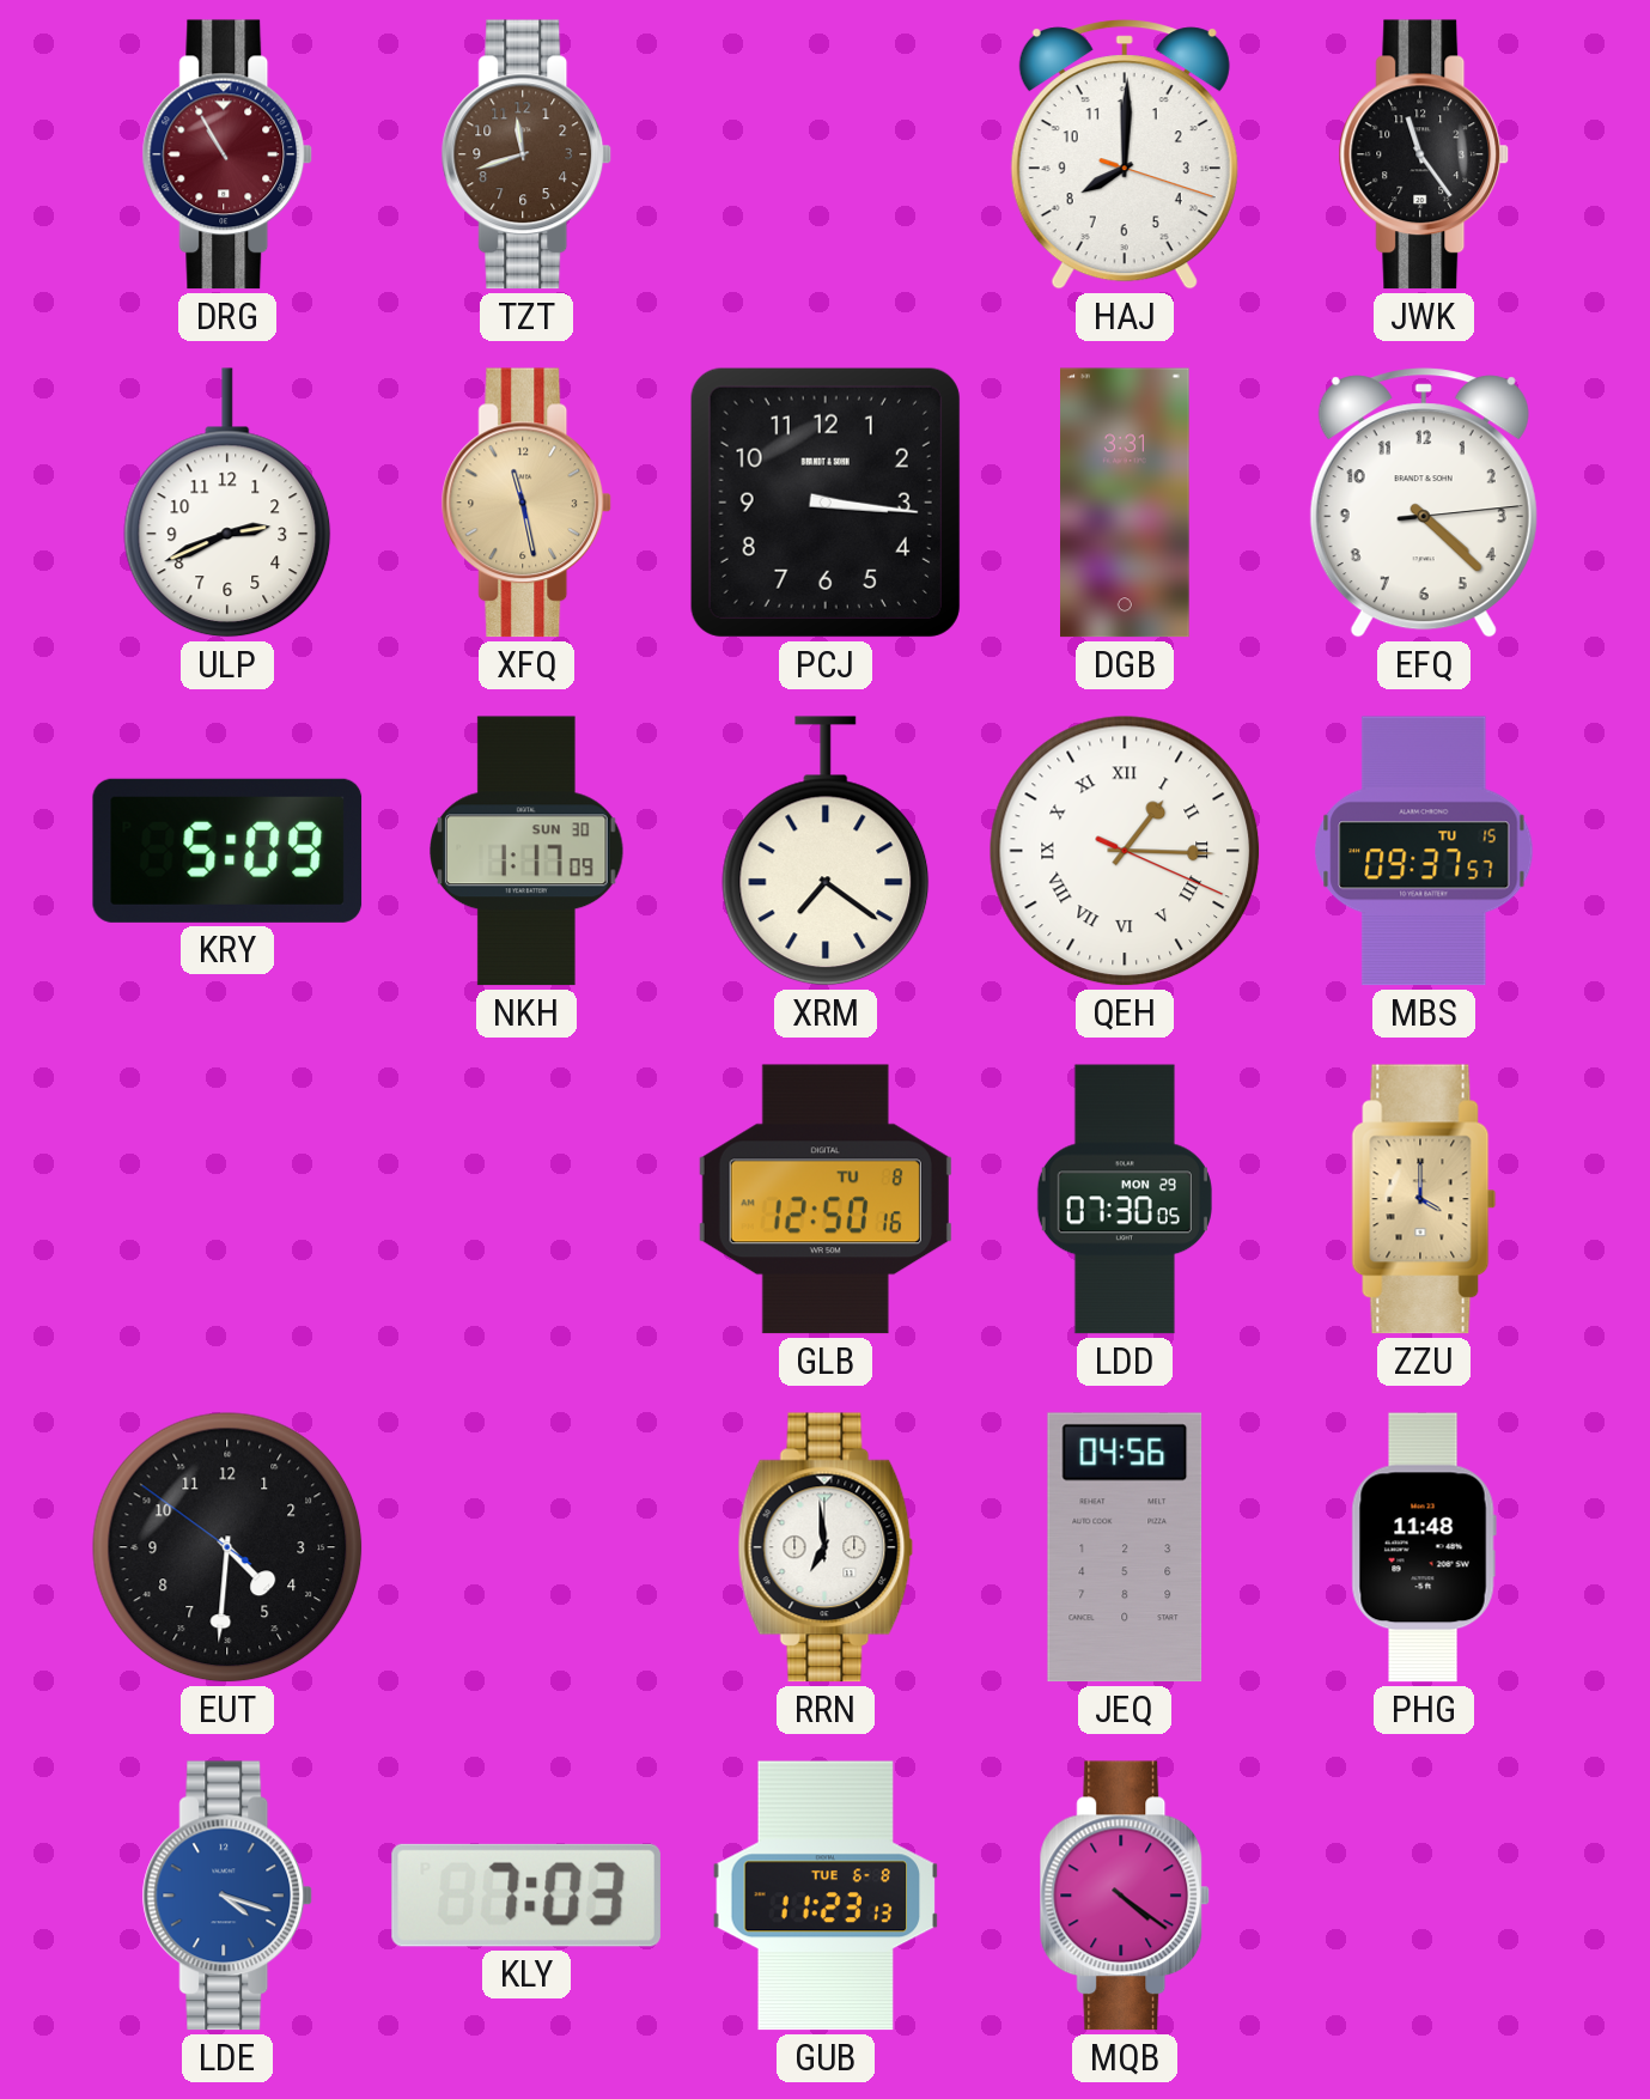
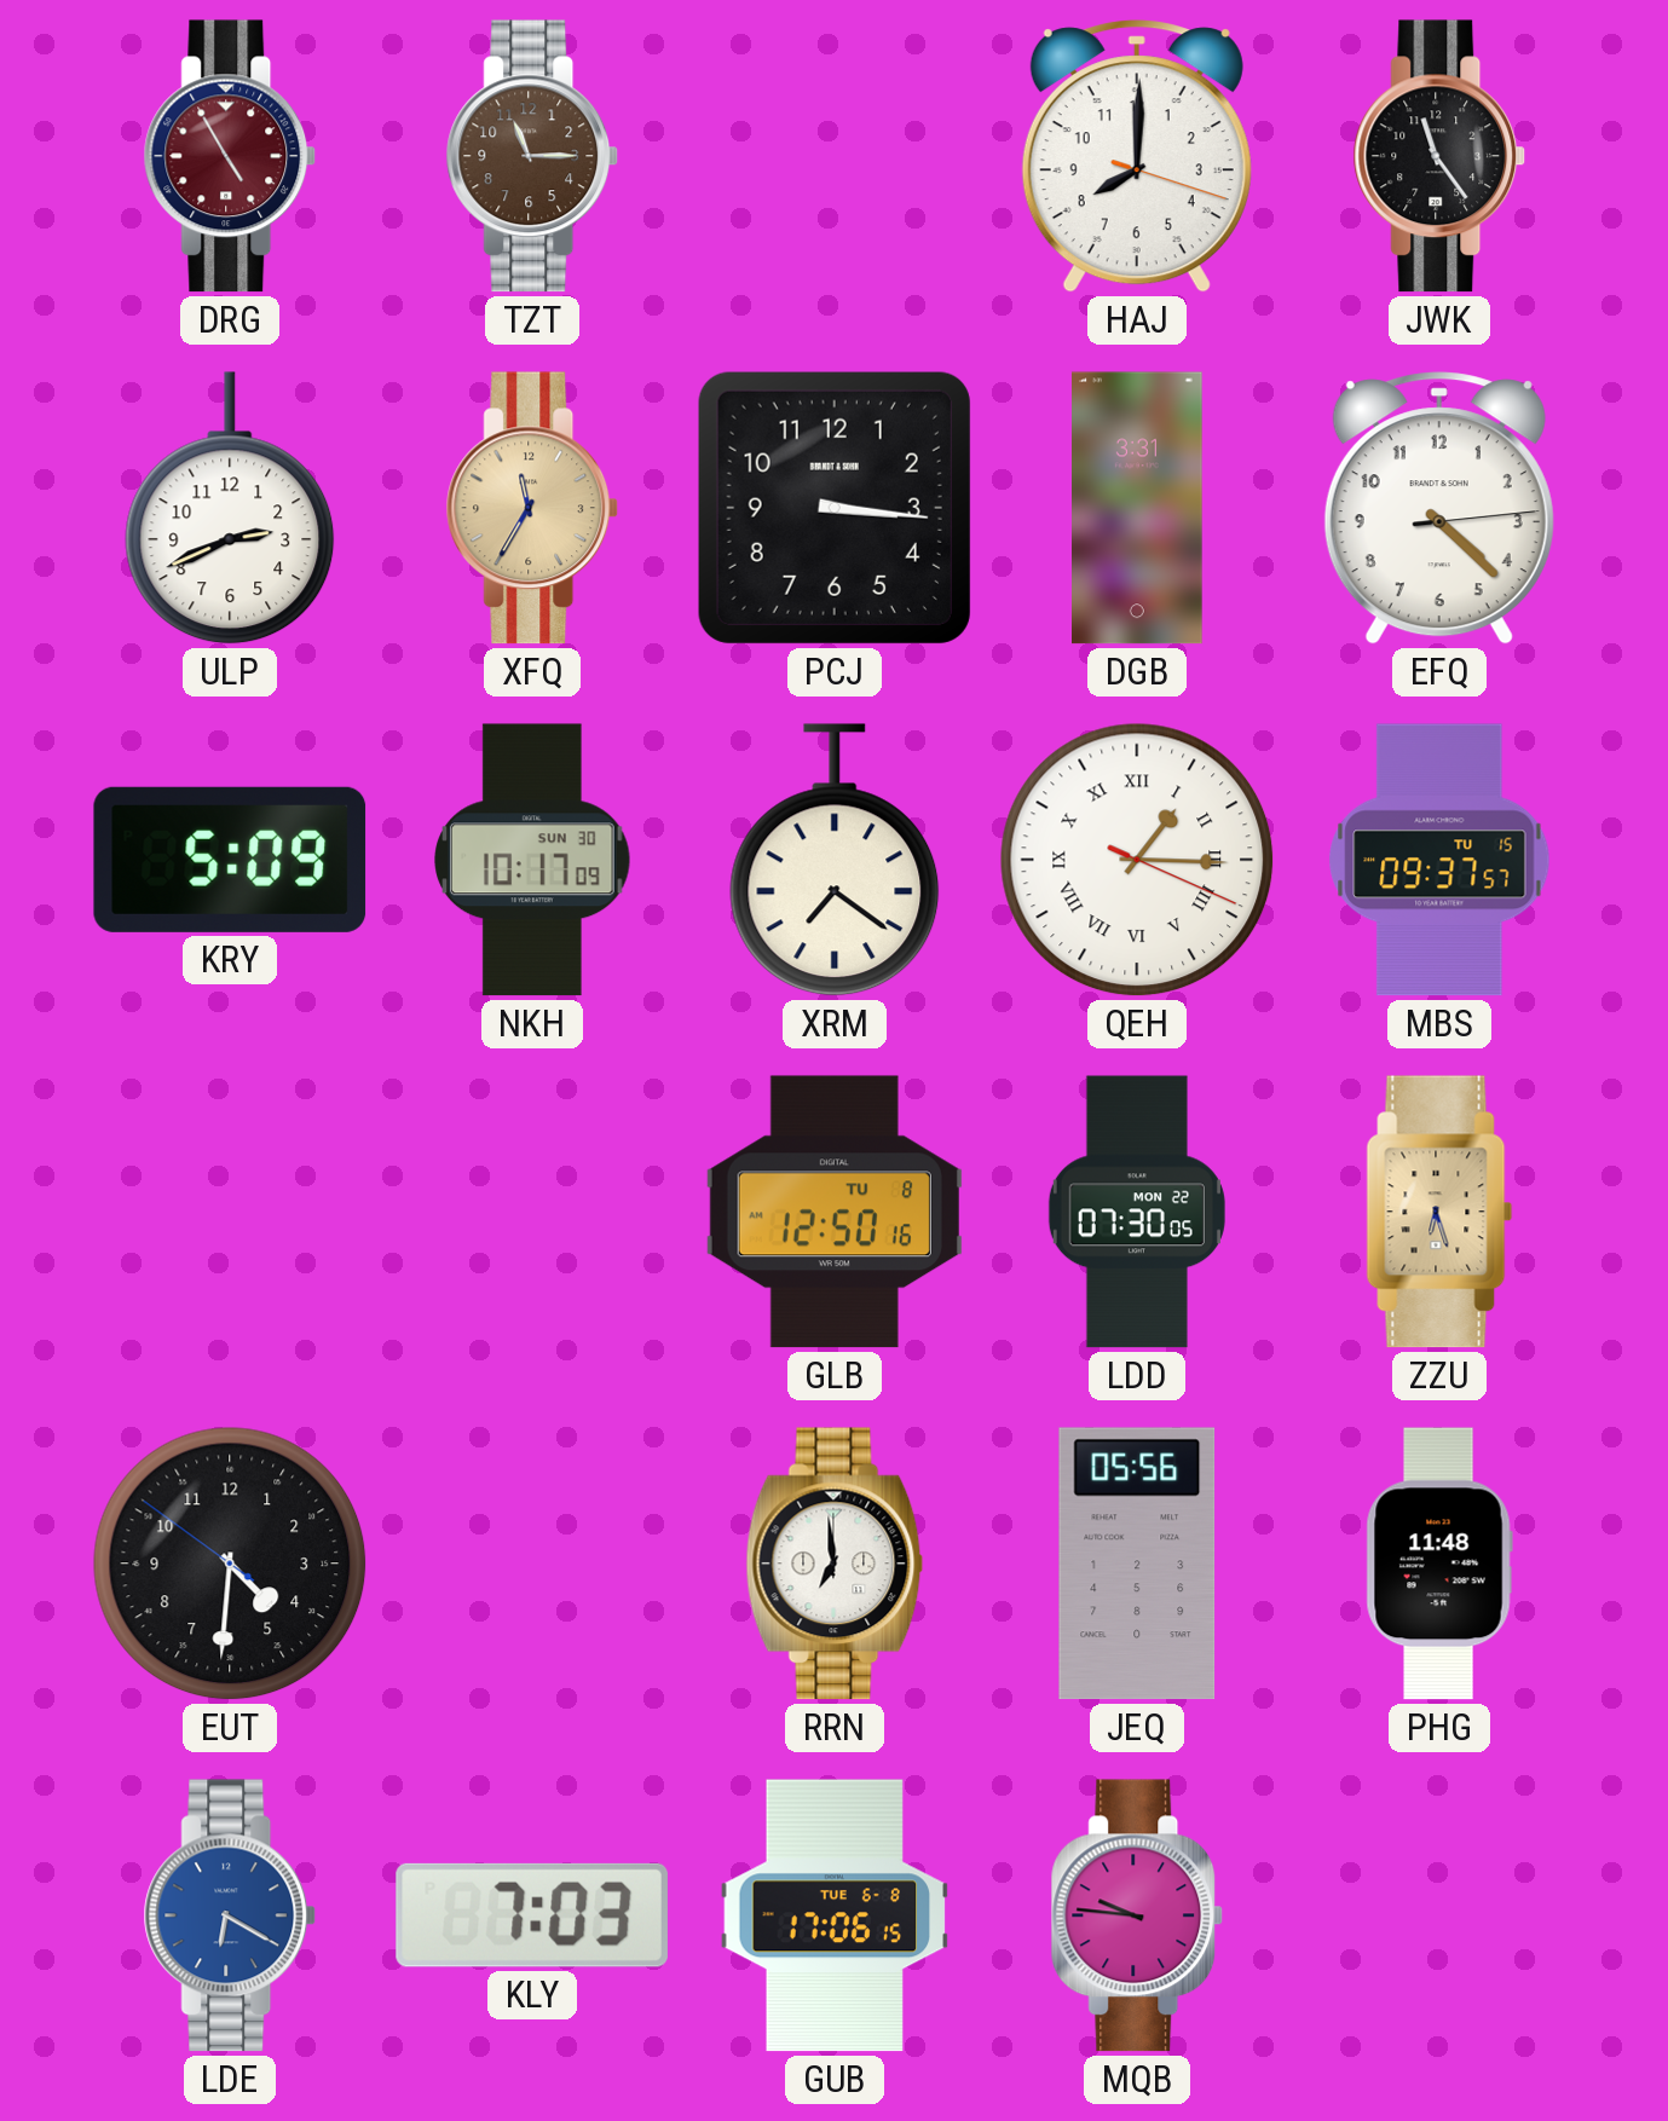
DRG: 10:55 -> 4:55 (230, 156)
TZT: 11:42 -> 11:15 (532, 156)
XFQ: 11:28 -> 11:35 (532, 508)
NKH: 1:17 -> 10:17 (532, 860)
LDD date: MON 29 -> MON 22 (1137, 1212)
ZZU: 4:00 -> 6:27 (1439, 1212)
JEQ: 04:56 -> 05:56 (1137, 1564)
LDE: 4:18 -> 6:20 (230, 1915)
GUB: 11:23 -> 17:06 (835, 1915)
MQB: 4:21 -> 9:46 (1137, 1915)
